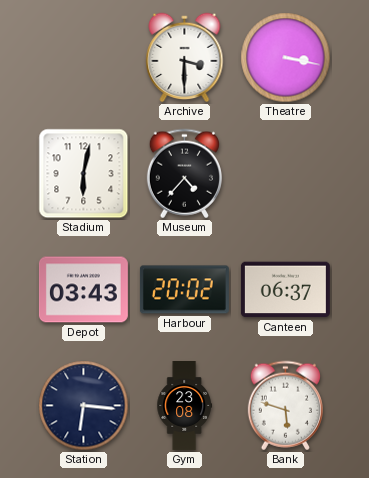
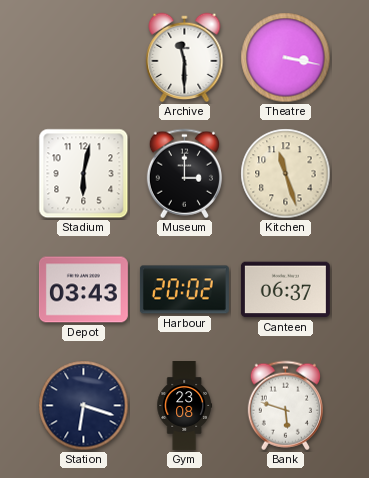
Archive: 3:30 -> 11:30 (185, 58)
Museum: 4:37 -> 3:00 (184, 174)
Kitchen: none -> 11:27 (286, 174)
Station: 6:16 -> 6:18 (84, 406)
